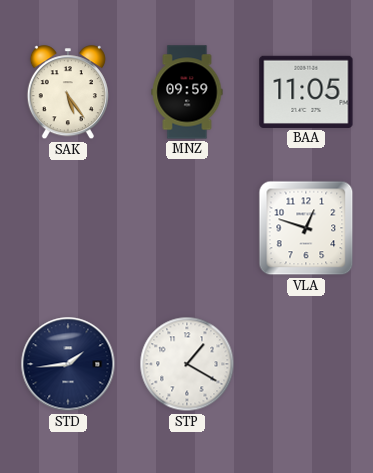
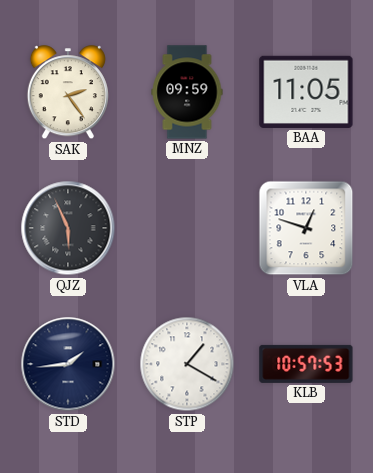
SAK: 5:24 -> 2:24 (68, 93)
QJZ: none -> 5:56 (68, 228)
KLB: none -> 10:57 (306, 364)
